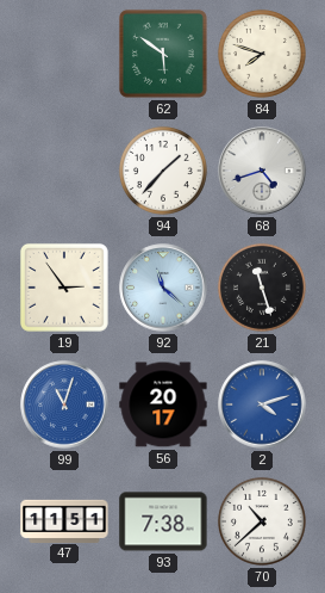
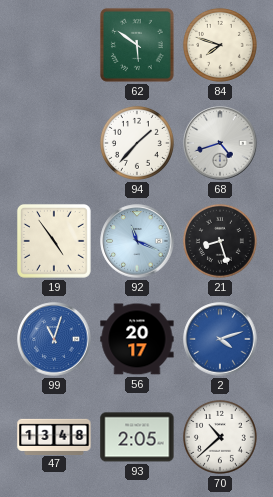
19: 2:54 -> 4:54 (54, 241)
92: 11:22 -> 11:19 (137, 241)
21: 11:27 -> 8:27 (220, 241)
47: 11:51 -> 13:48 (54, 436)
93: 7:38 -> 2:05 (137, 437)
